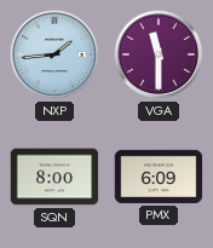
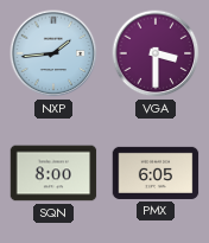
VGA: 11:30 -> 3:30 (156, 53)
PMX: 6:09 -> 6:05 (156, 173)
